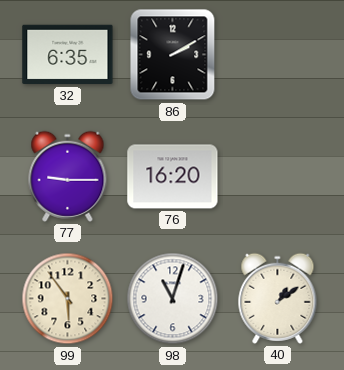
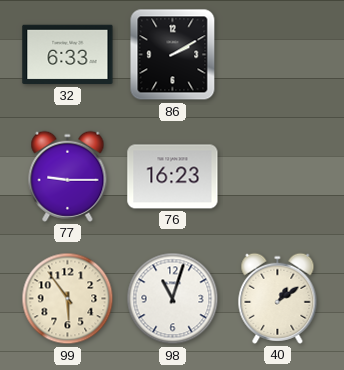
32: 6:35 -> 6:33 (68, 55)
76: 16:20 -> 16:23 (173, 177)
